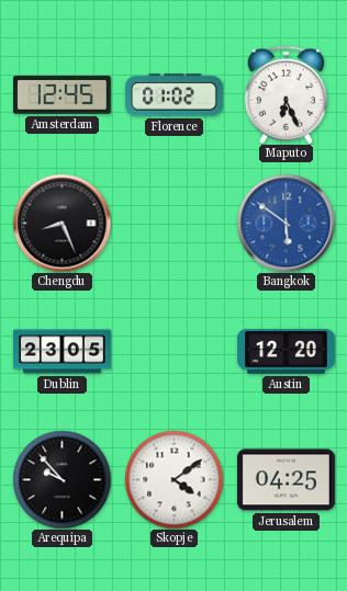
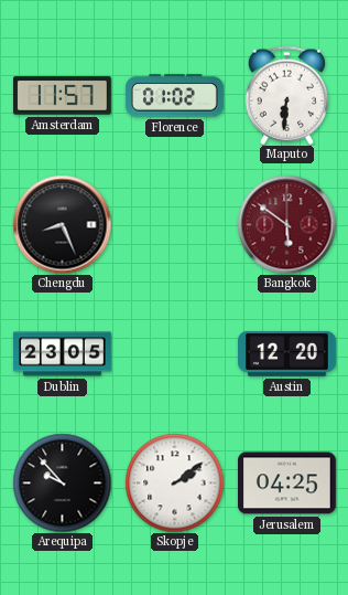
Amsterdam: 12:45 -> 11:57 (63, 96)
Maputo: 6:26 -> 6:31 (286, 95)
Bangkok dial: blue -> burgundy (286, 224)
Skopje: 4:09 -> 2:09 (174, 482)
